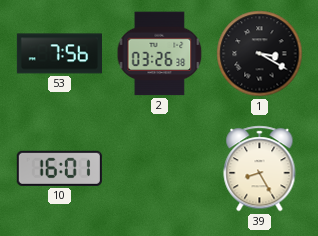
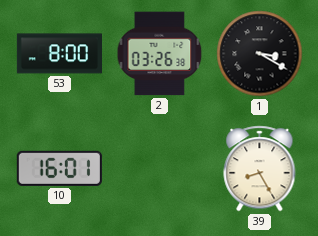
53: 7:56 -> 8:00 (59, 54)
